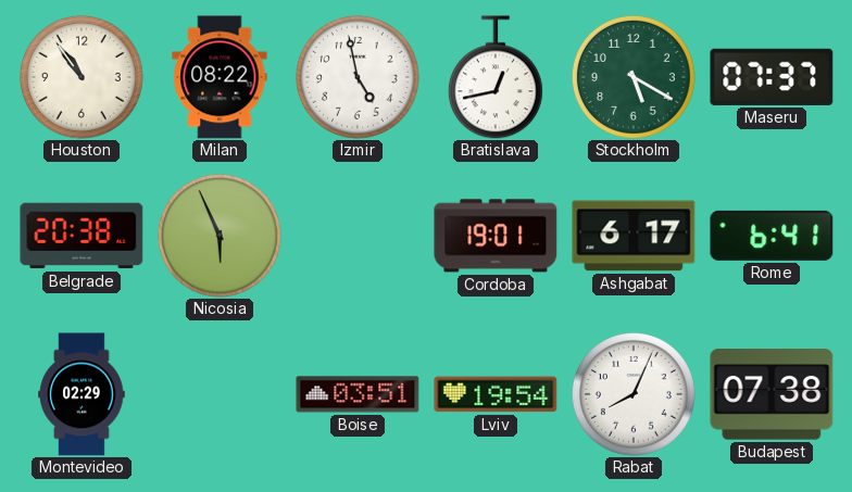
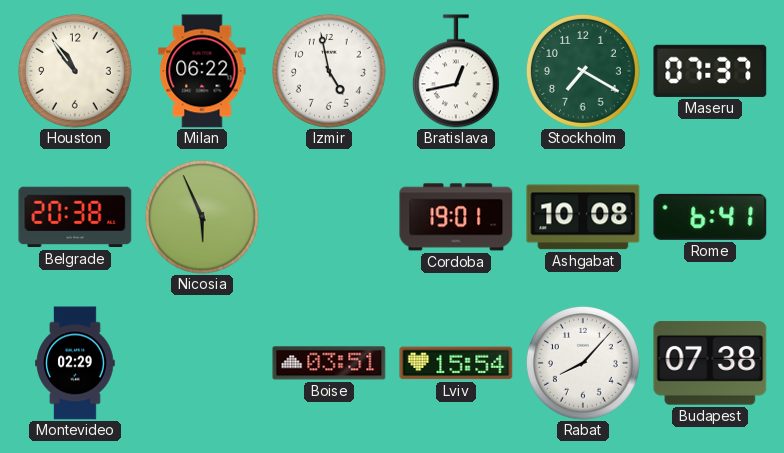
Milan: 08:22 -> 06:22 (202, 71)
Stockholm: 5:20 -> 7:20 (583, 71)
Ashgabat: 6:17 -> 10:08 (583, 217)
Lviv: 19:54 -> 15:54 (456, 363)
Rabat: 8:04 -> 8:07 (583, 363)
